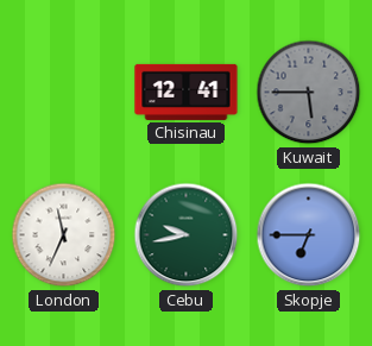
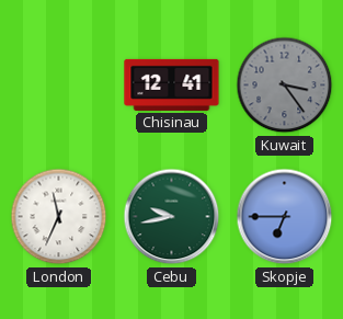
Kuwait: 5:45 -> 3:24 (285, 86)
